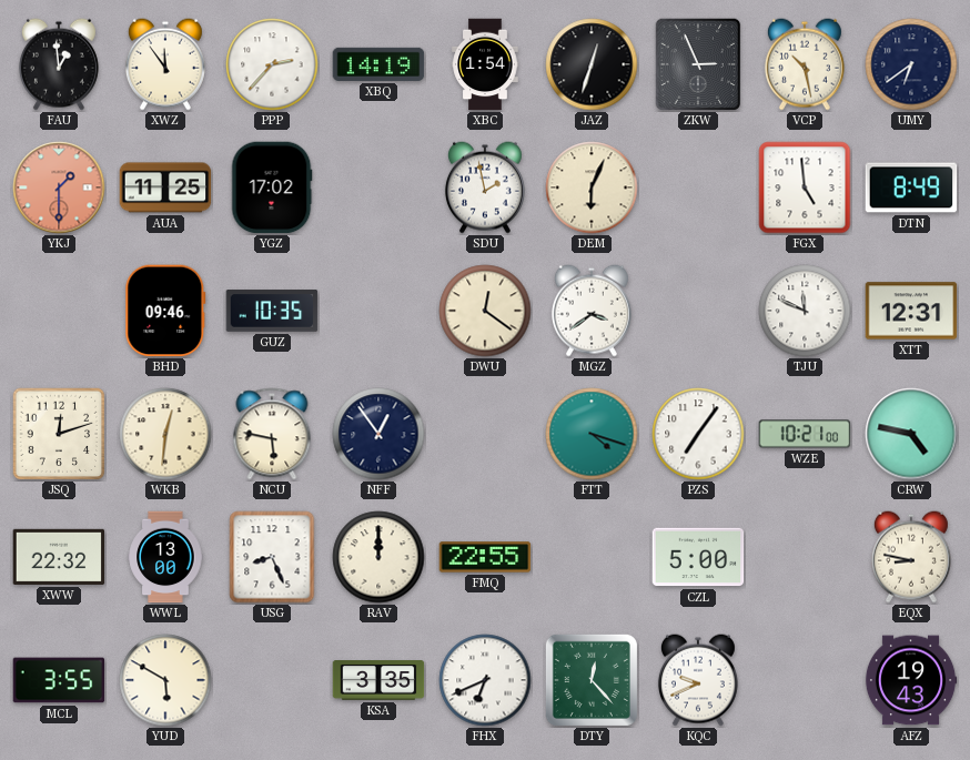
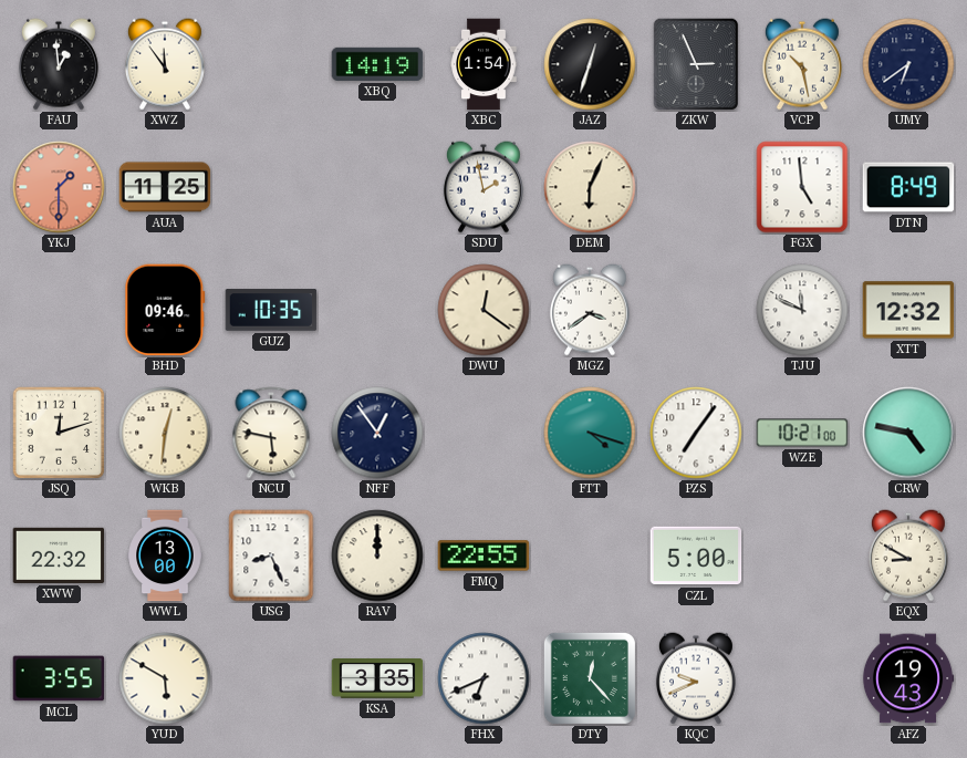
PPP: 2:37 -> none (272, 64)
YGZ: 17:02 -> none (272, 188)
XTT: 12:31 -> 12:32 (908, 310)
EQX: 8:47 -> 8:50 (908, 555)
